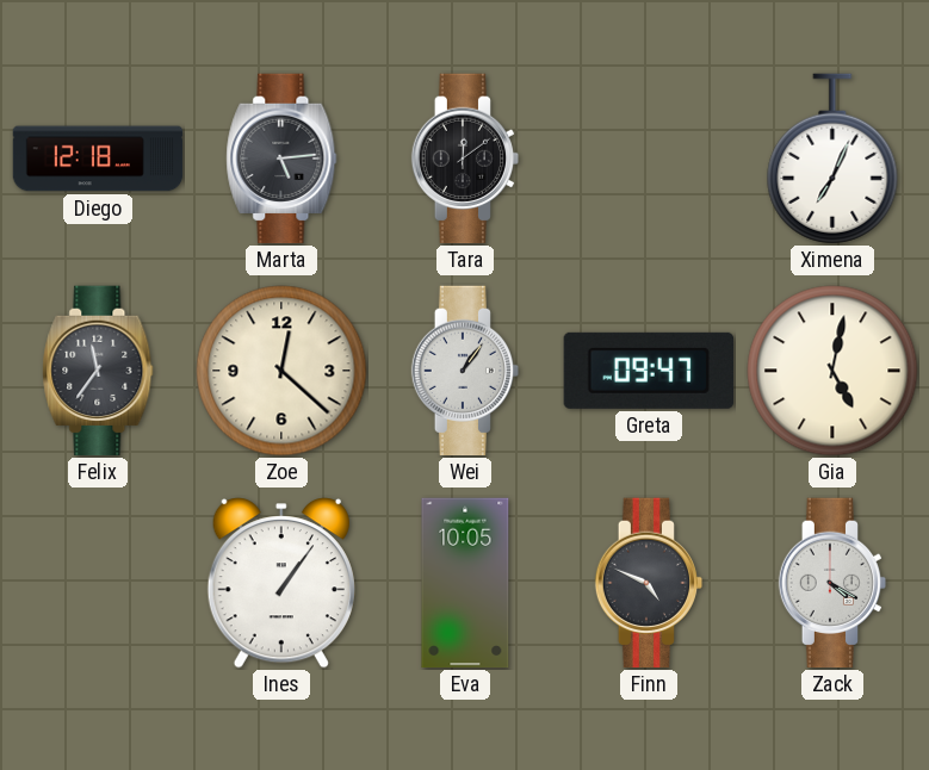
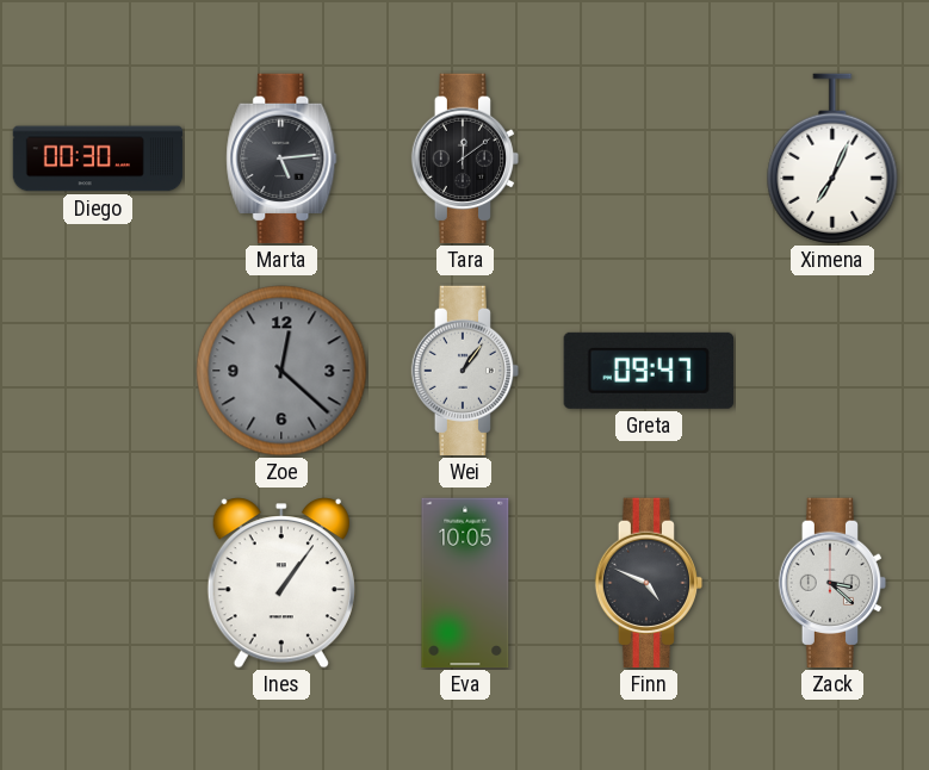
Diego: 12:18 -> 00:30 (98, 159)
Felix: 11:36 -> none (98, 371)
Zoe dial: cream -> grey (281, 371)
Gia: 5:02 -> none (832, 371)
Zack: 4:20 -> 3:22 (832, 583)
